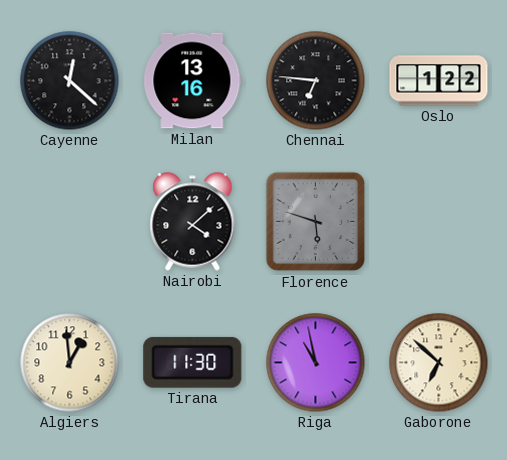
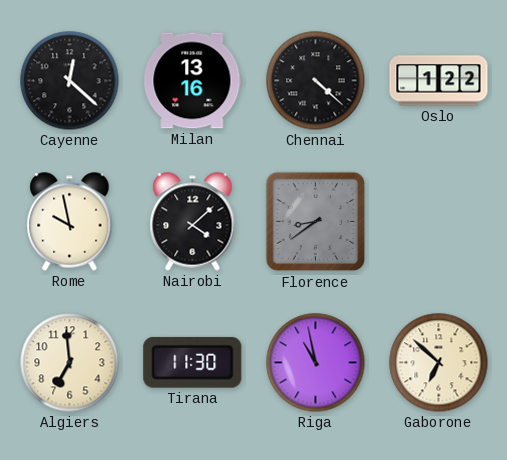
Chennai: 6:46 -> 4:22 (316, 81)
Rome: none -> 9:58 (70, 222)
Florence: 5:48 -> 8:39 (316, 222)
Algiers: 12:59 -> 6:59 (70, 363)
